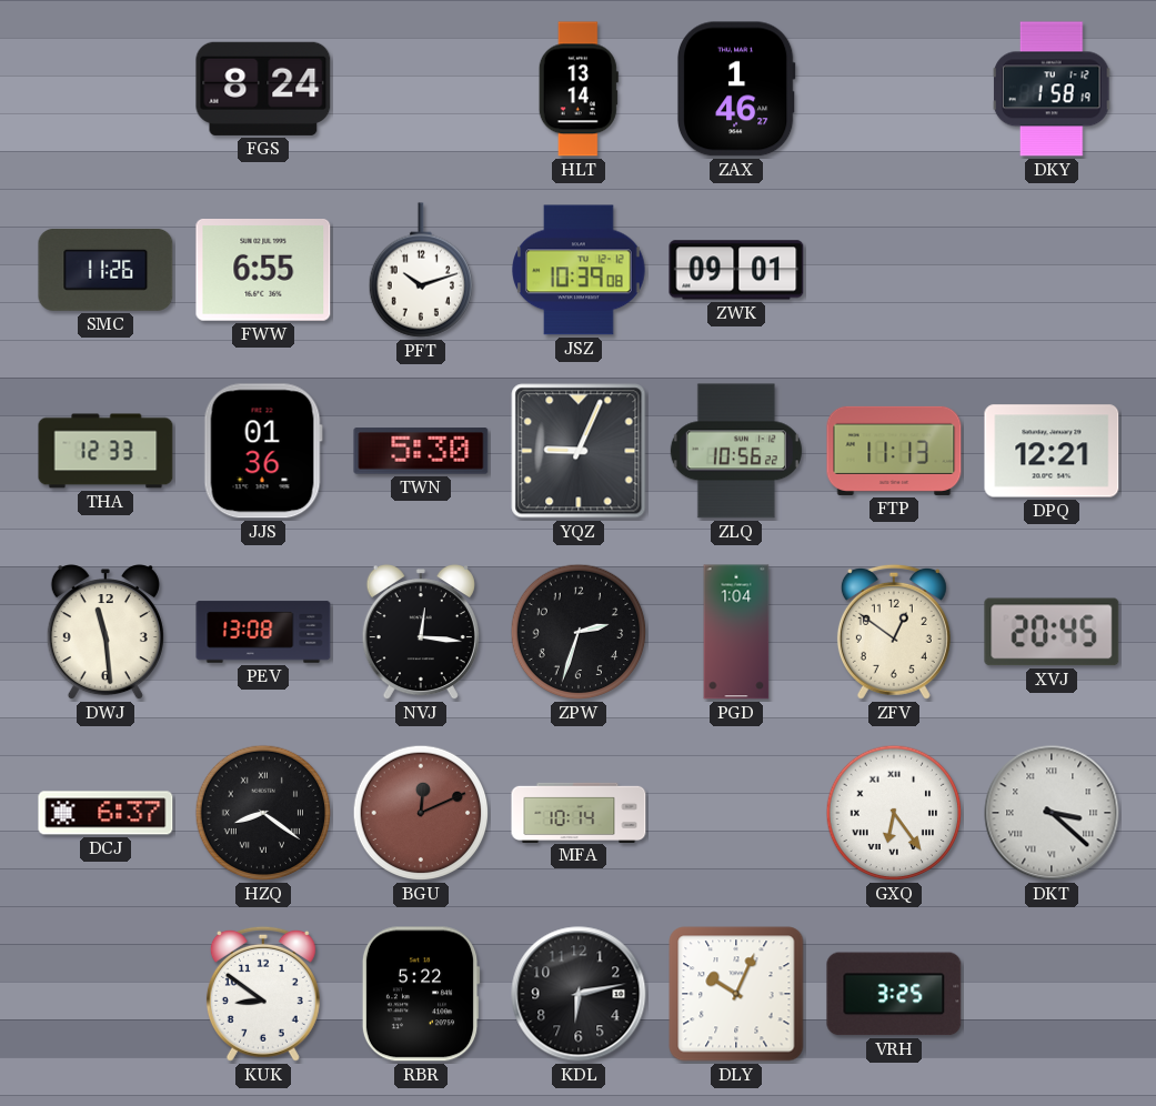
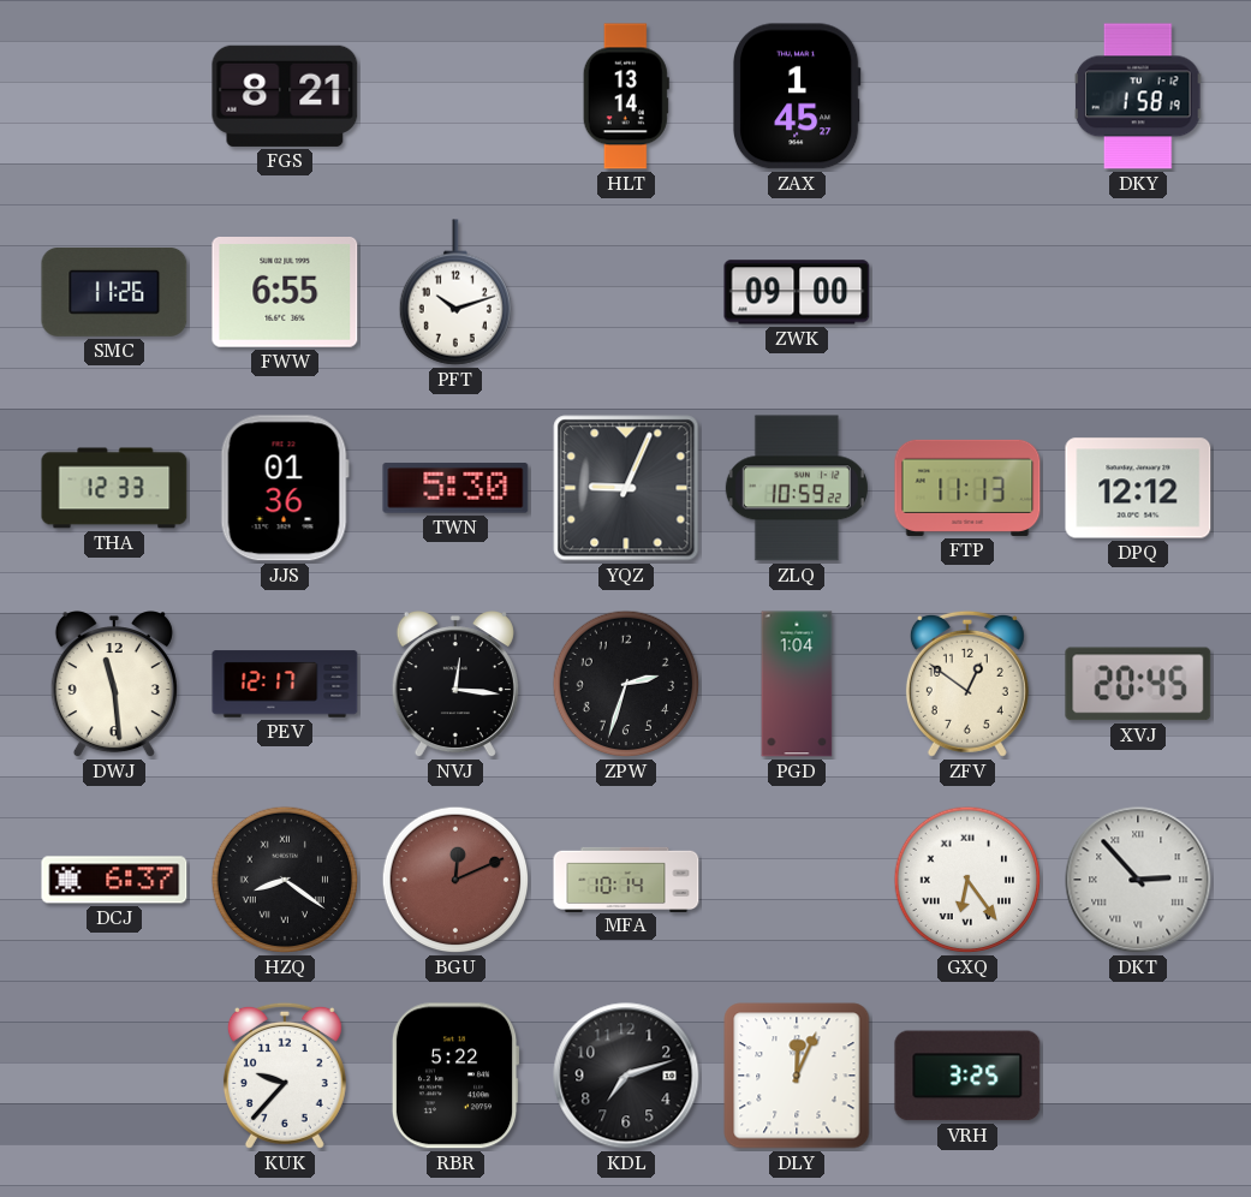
FGS: 8:24 -> 8:21 (285, 96)
ZAX: 1:46 -> 1:45 (797, 96)
JSZ: 10:39 -> none (580, 270)
ZWK: 09:01 -> 09:00 (797, 292)
ZLQ: 10:56 -> 10:59 (797, 488)
DPQ: 12:21 -> 12:12 (1138, 488)
PEV: 13:08 -> 12:17 (285, 684)
DKT: 3:22 -> 2:53 (1138, 880)
KUK: 8:51 -> 9:37 (285, 1076)
KDL: 6:13 -> 7:12 (626, 1076)
DLY: 10:04 -> 12:04 (797, 1076)
